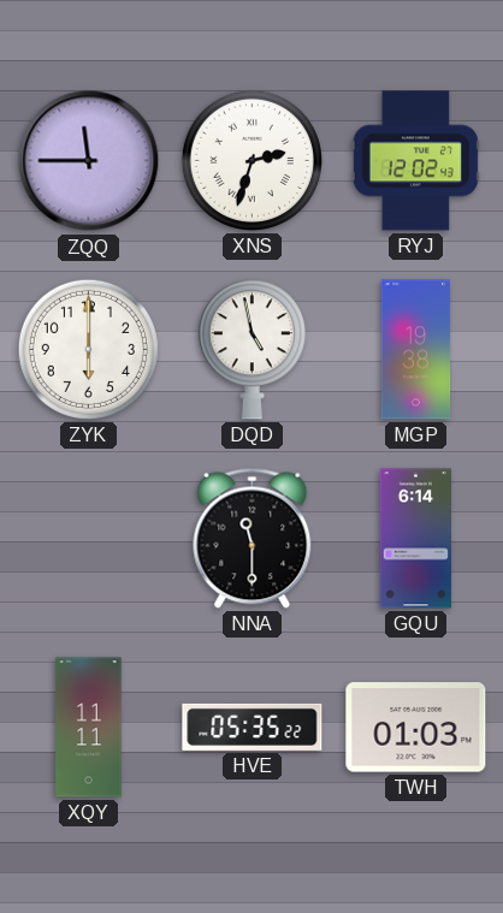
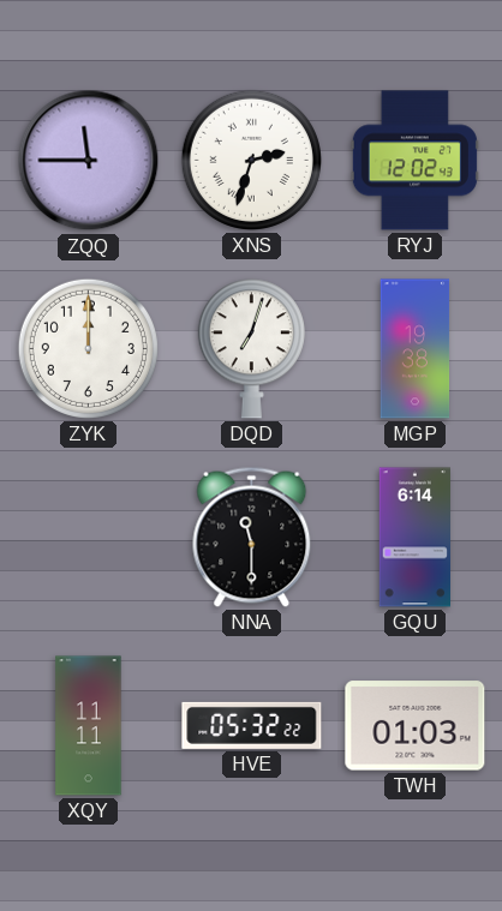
ZYK: 6:00 -> 12:00 (88, 348)
DQD: 4:58 -> 7:03 (251, 349)
HVE: 05:35 -> 05:32 (252, 725)
